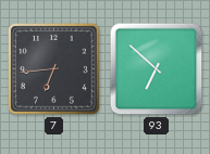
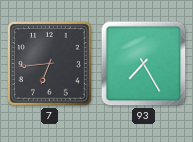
93: 6:52 -> 7:25 (144, 64)
